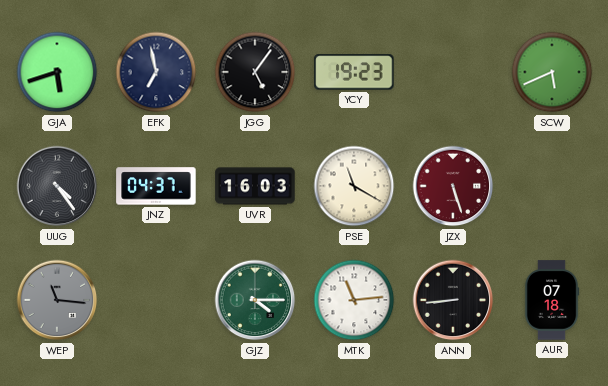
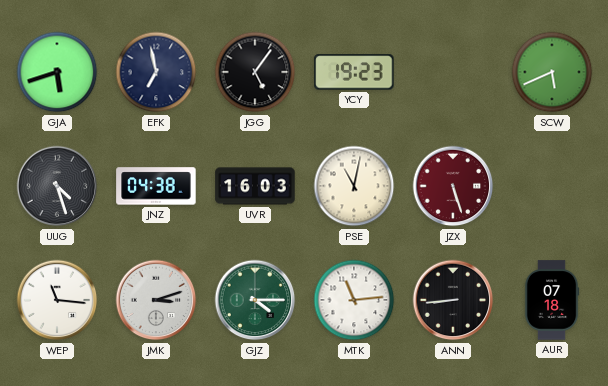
UUG: 4:24 -> 4:27 (57, 186)
JNZ: 04:37 -> 04:38 (156, 186)
PSE: 11:20 -> 11:02 (354, 186)
WEP dial: grey -> white (57, 300)
JMK: none -> 3:12 (156, 300)
